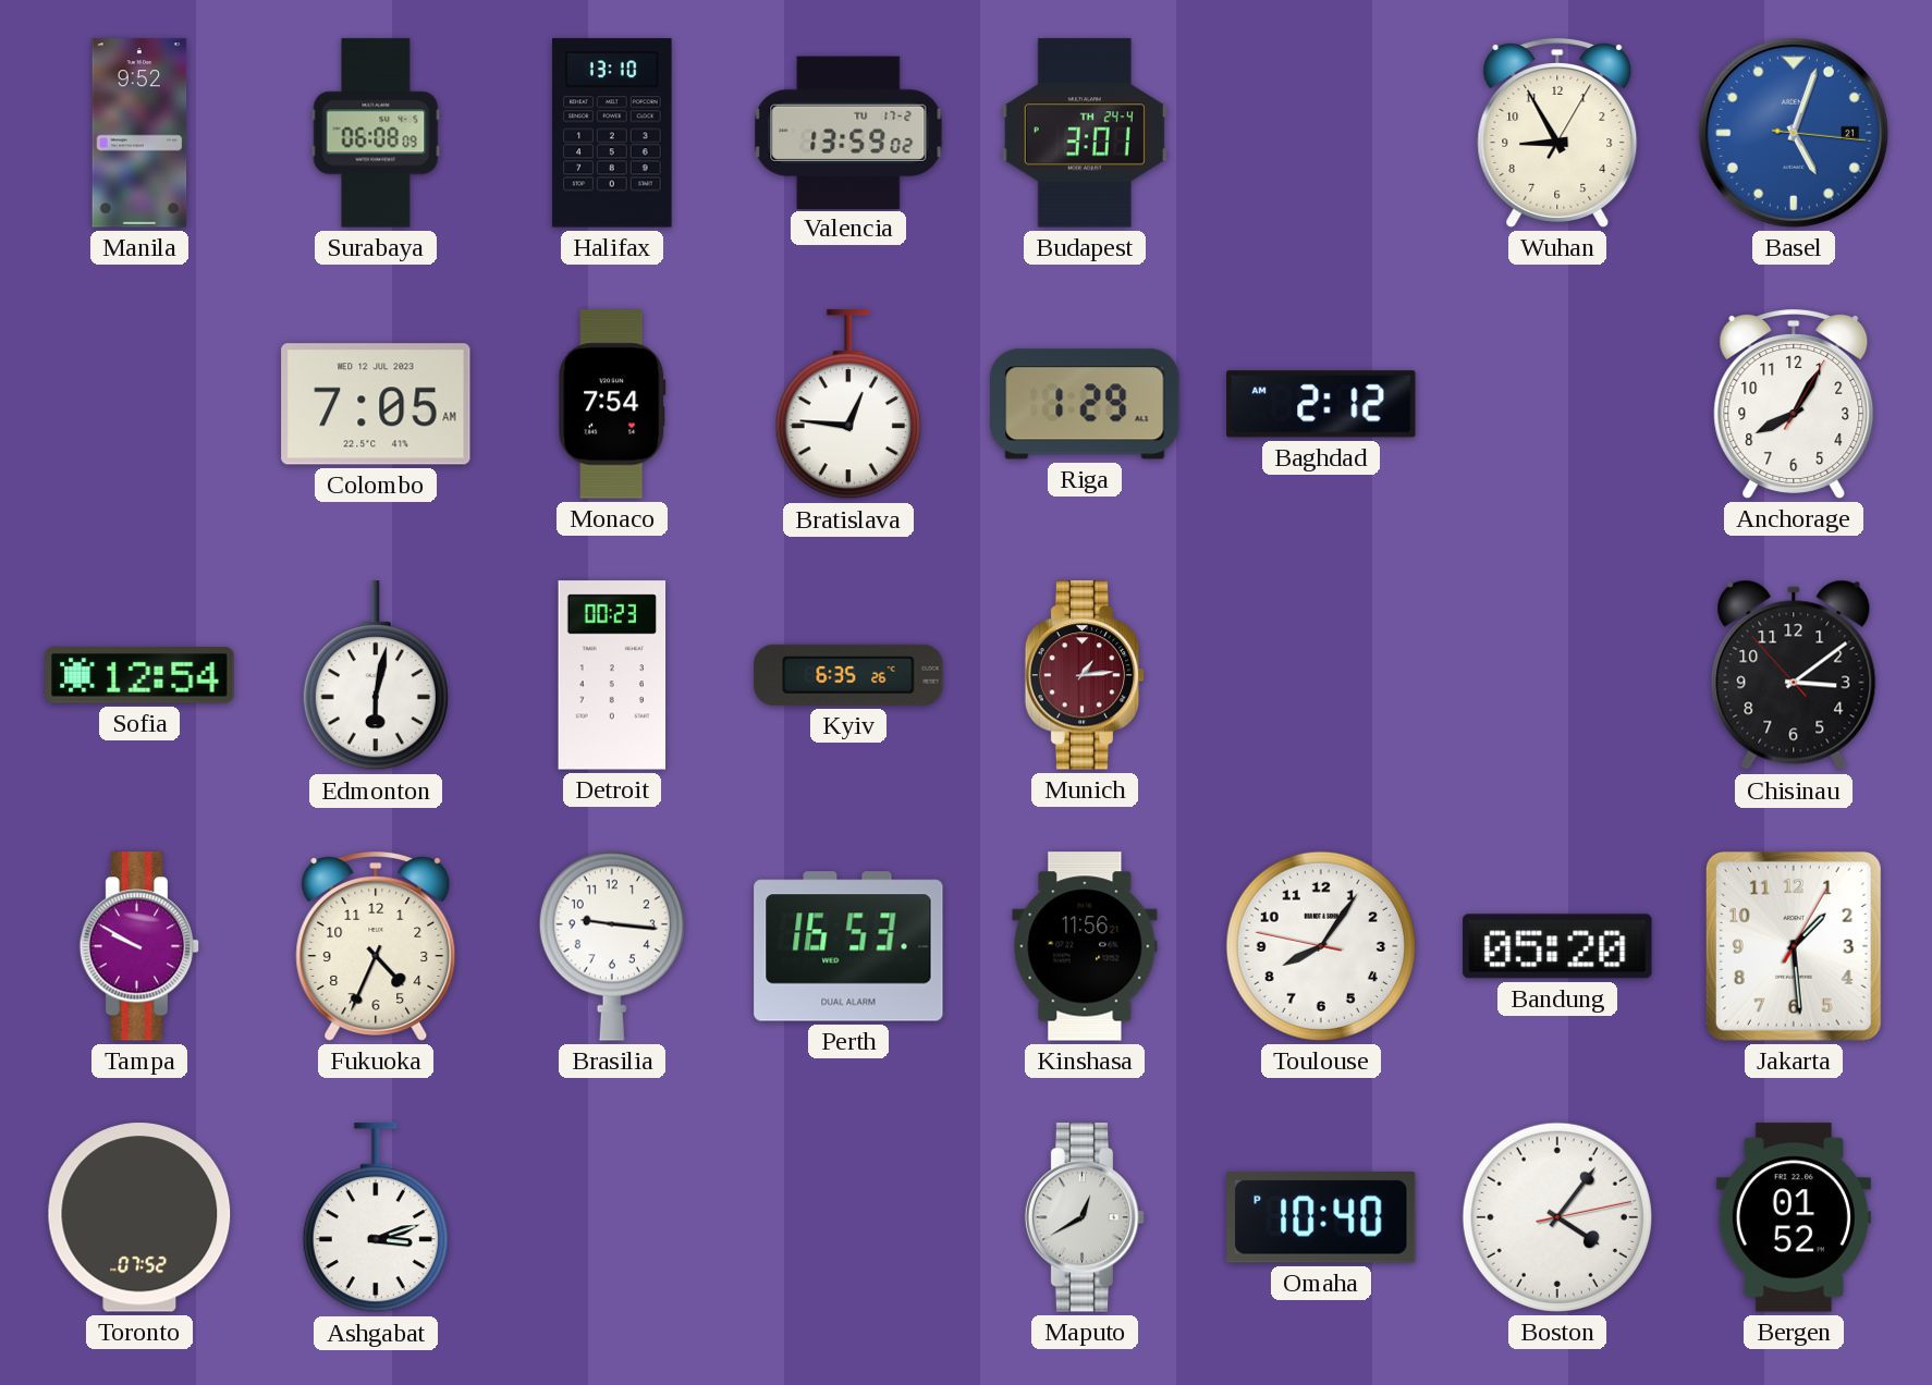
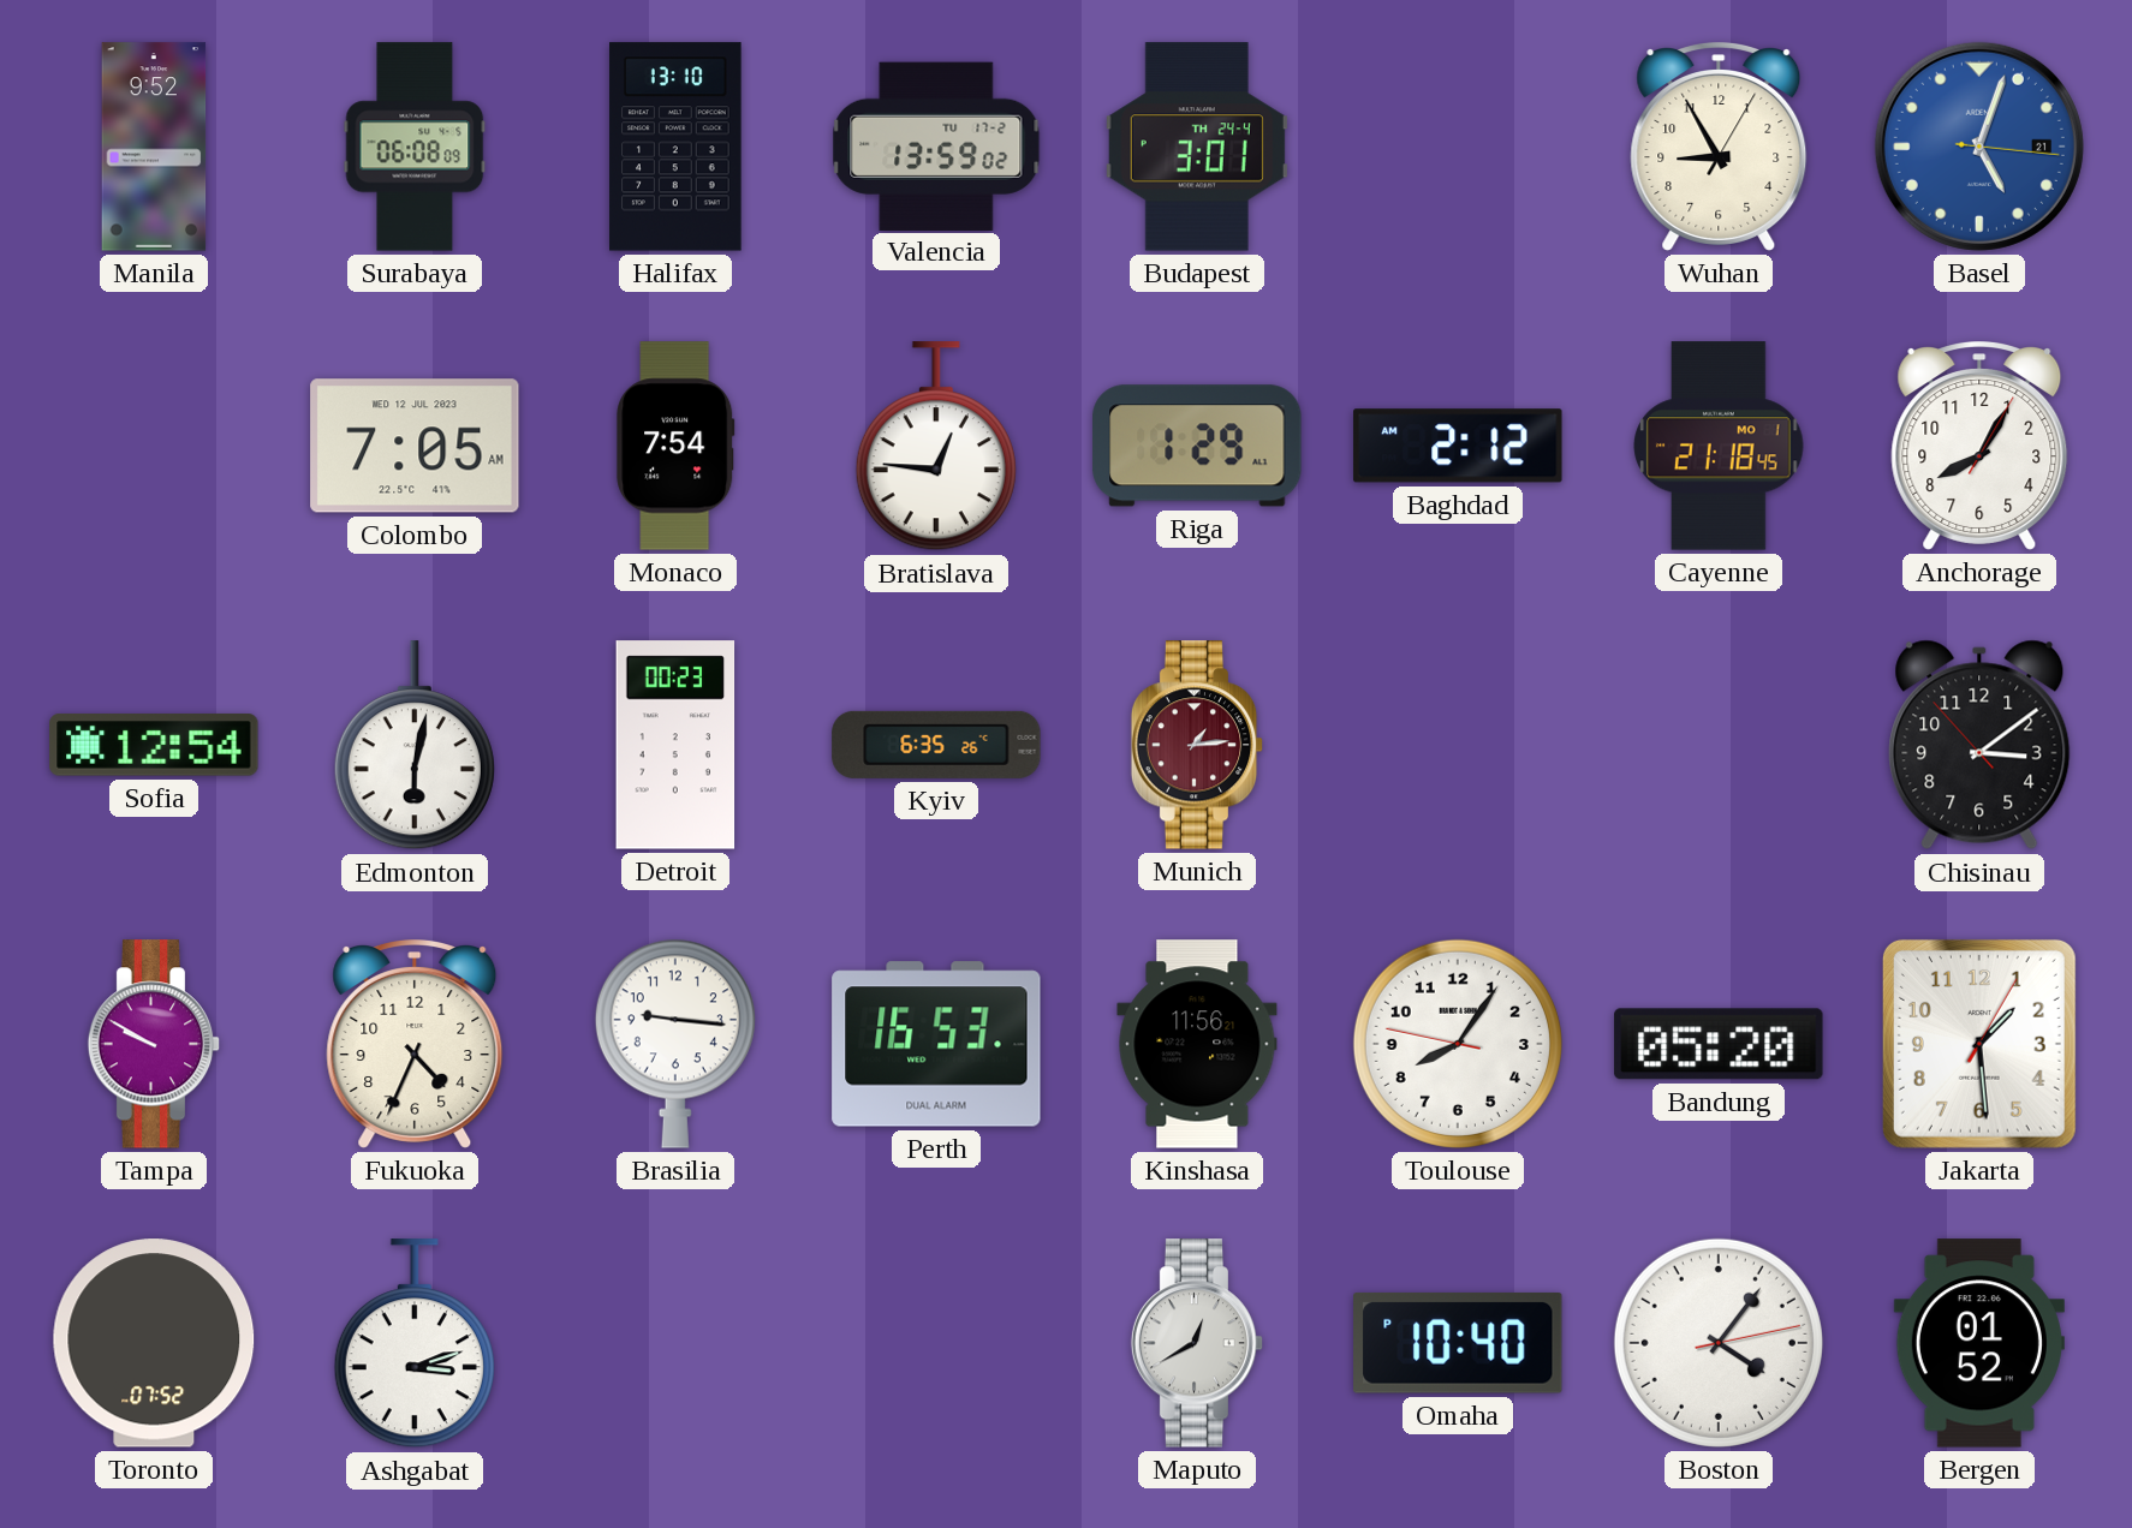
Cayenne: none -> 21:18 (1719, 446)
